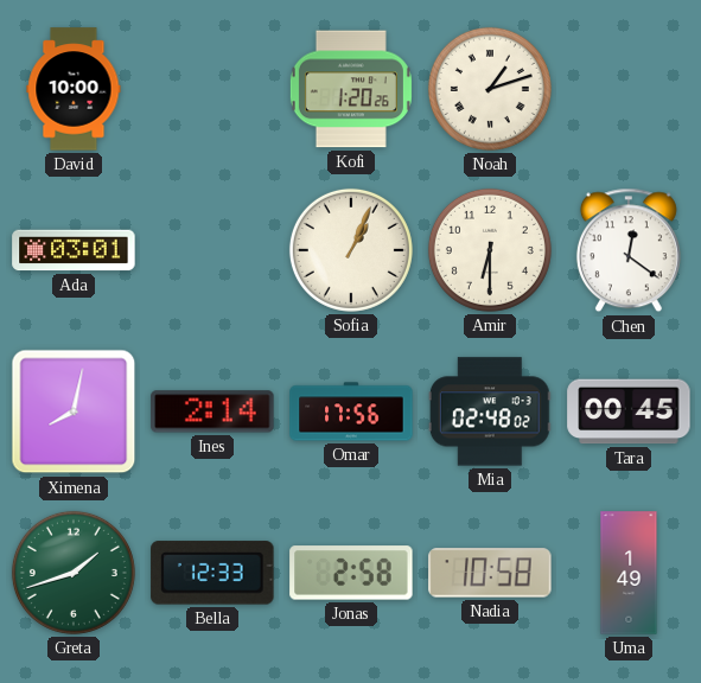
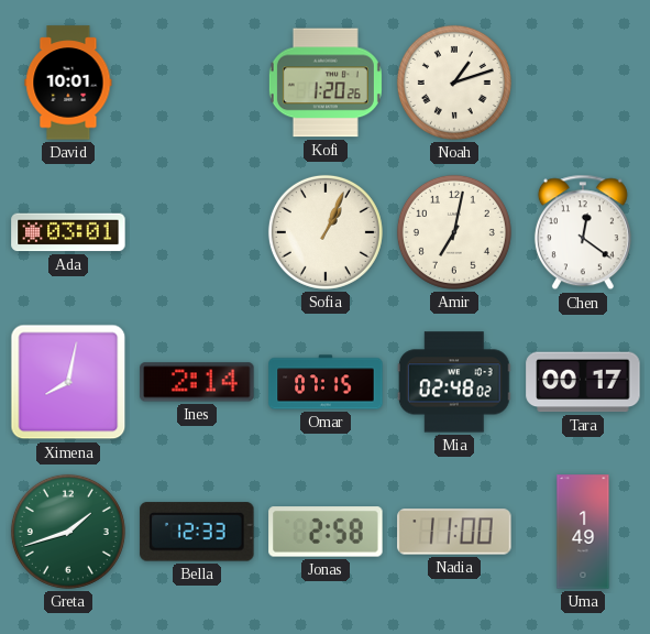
David: 10:00 -> 10:01 (68, 83)
Amir: 6:30 -> 7:02 (454, 232)
Omar: 17:56 -> 07:15 (326, 382)
Tara: 00:45 -> 00:17 (583, 382)
Nadia: 10:58 -> 11:00 (454, 532)
